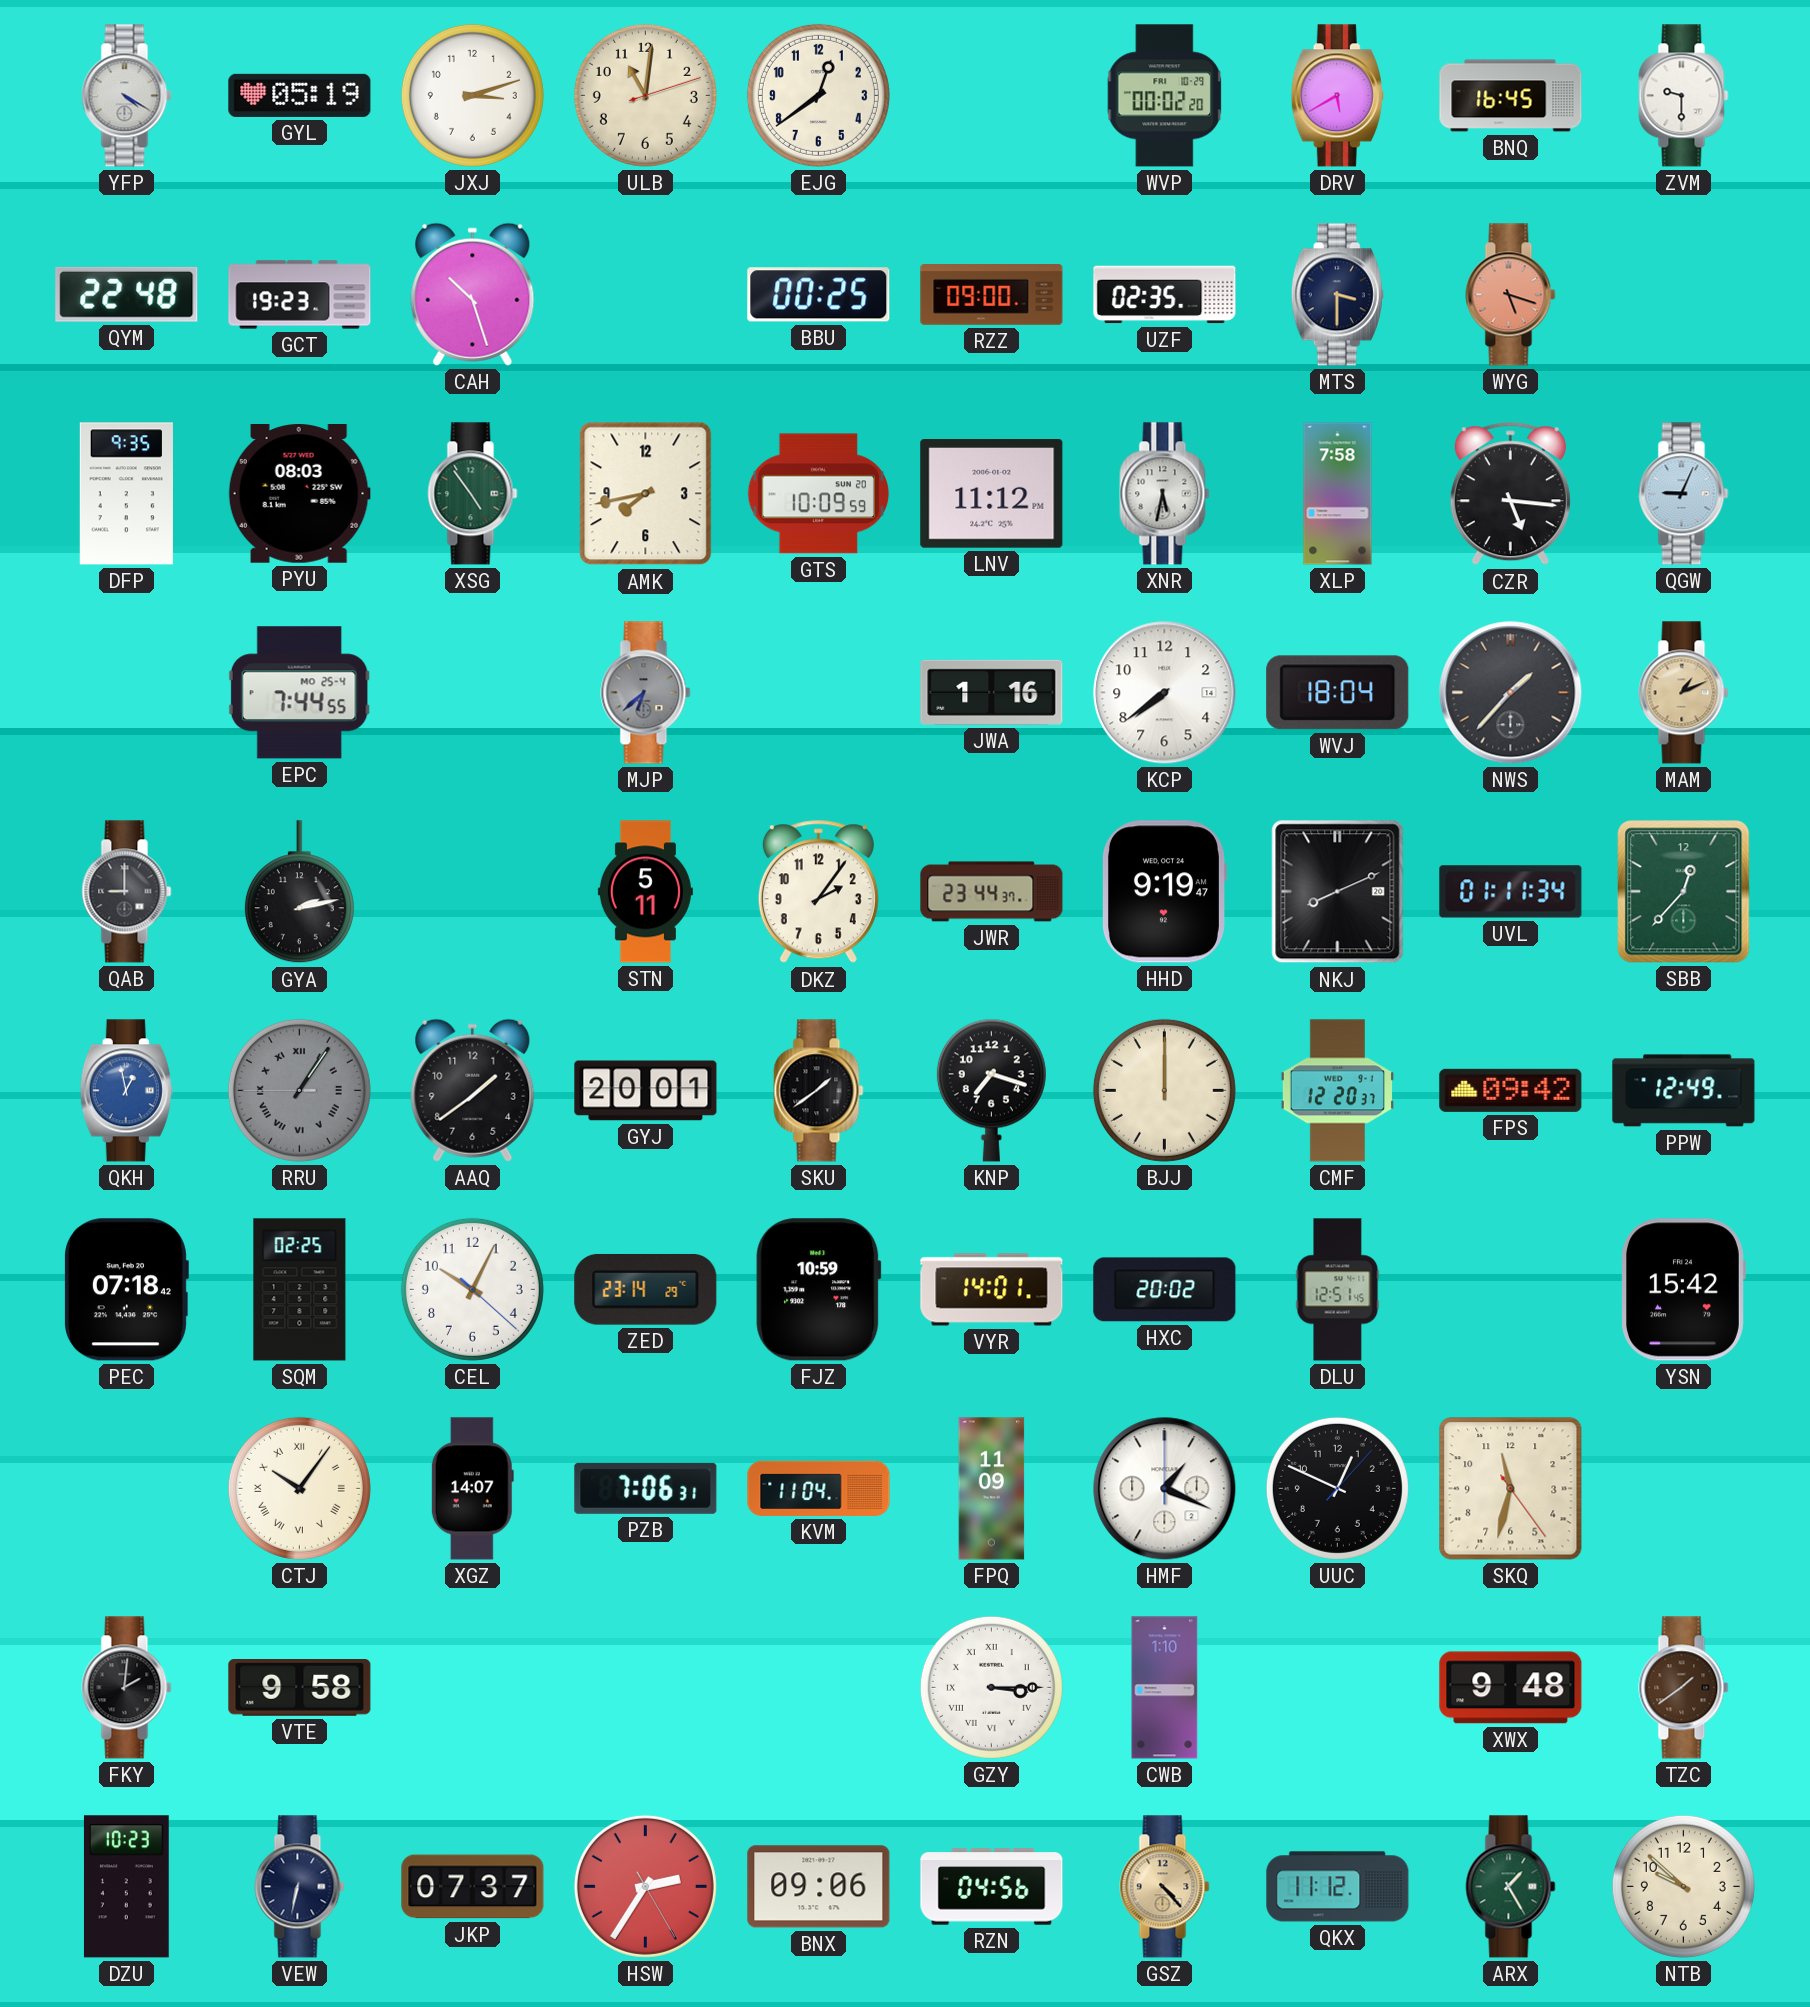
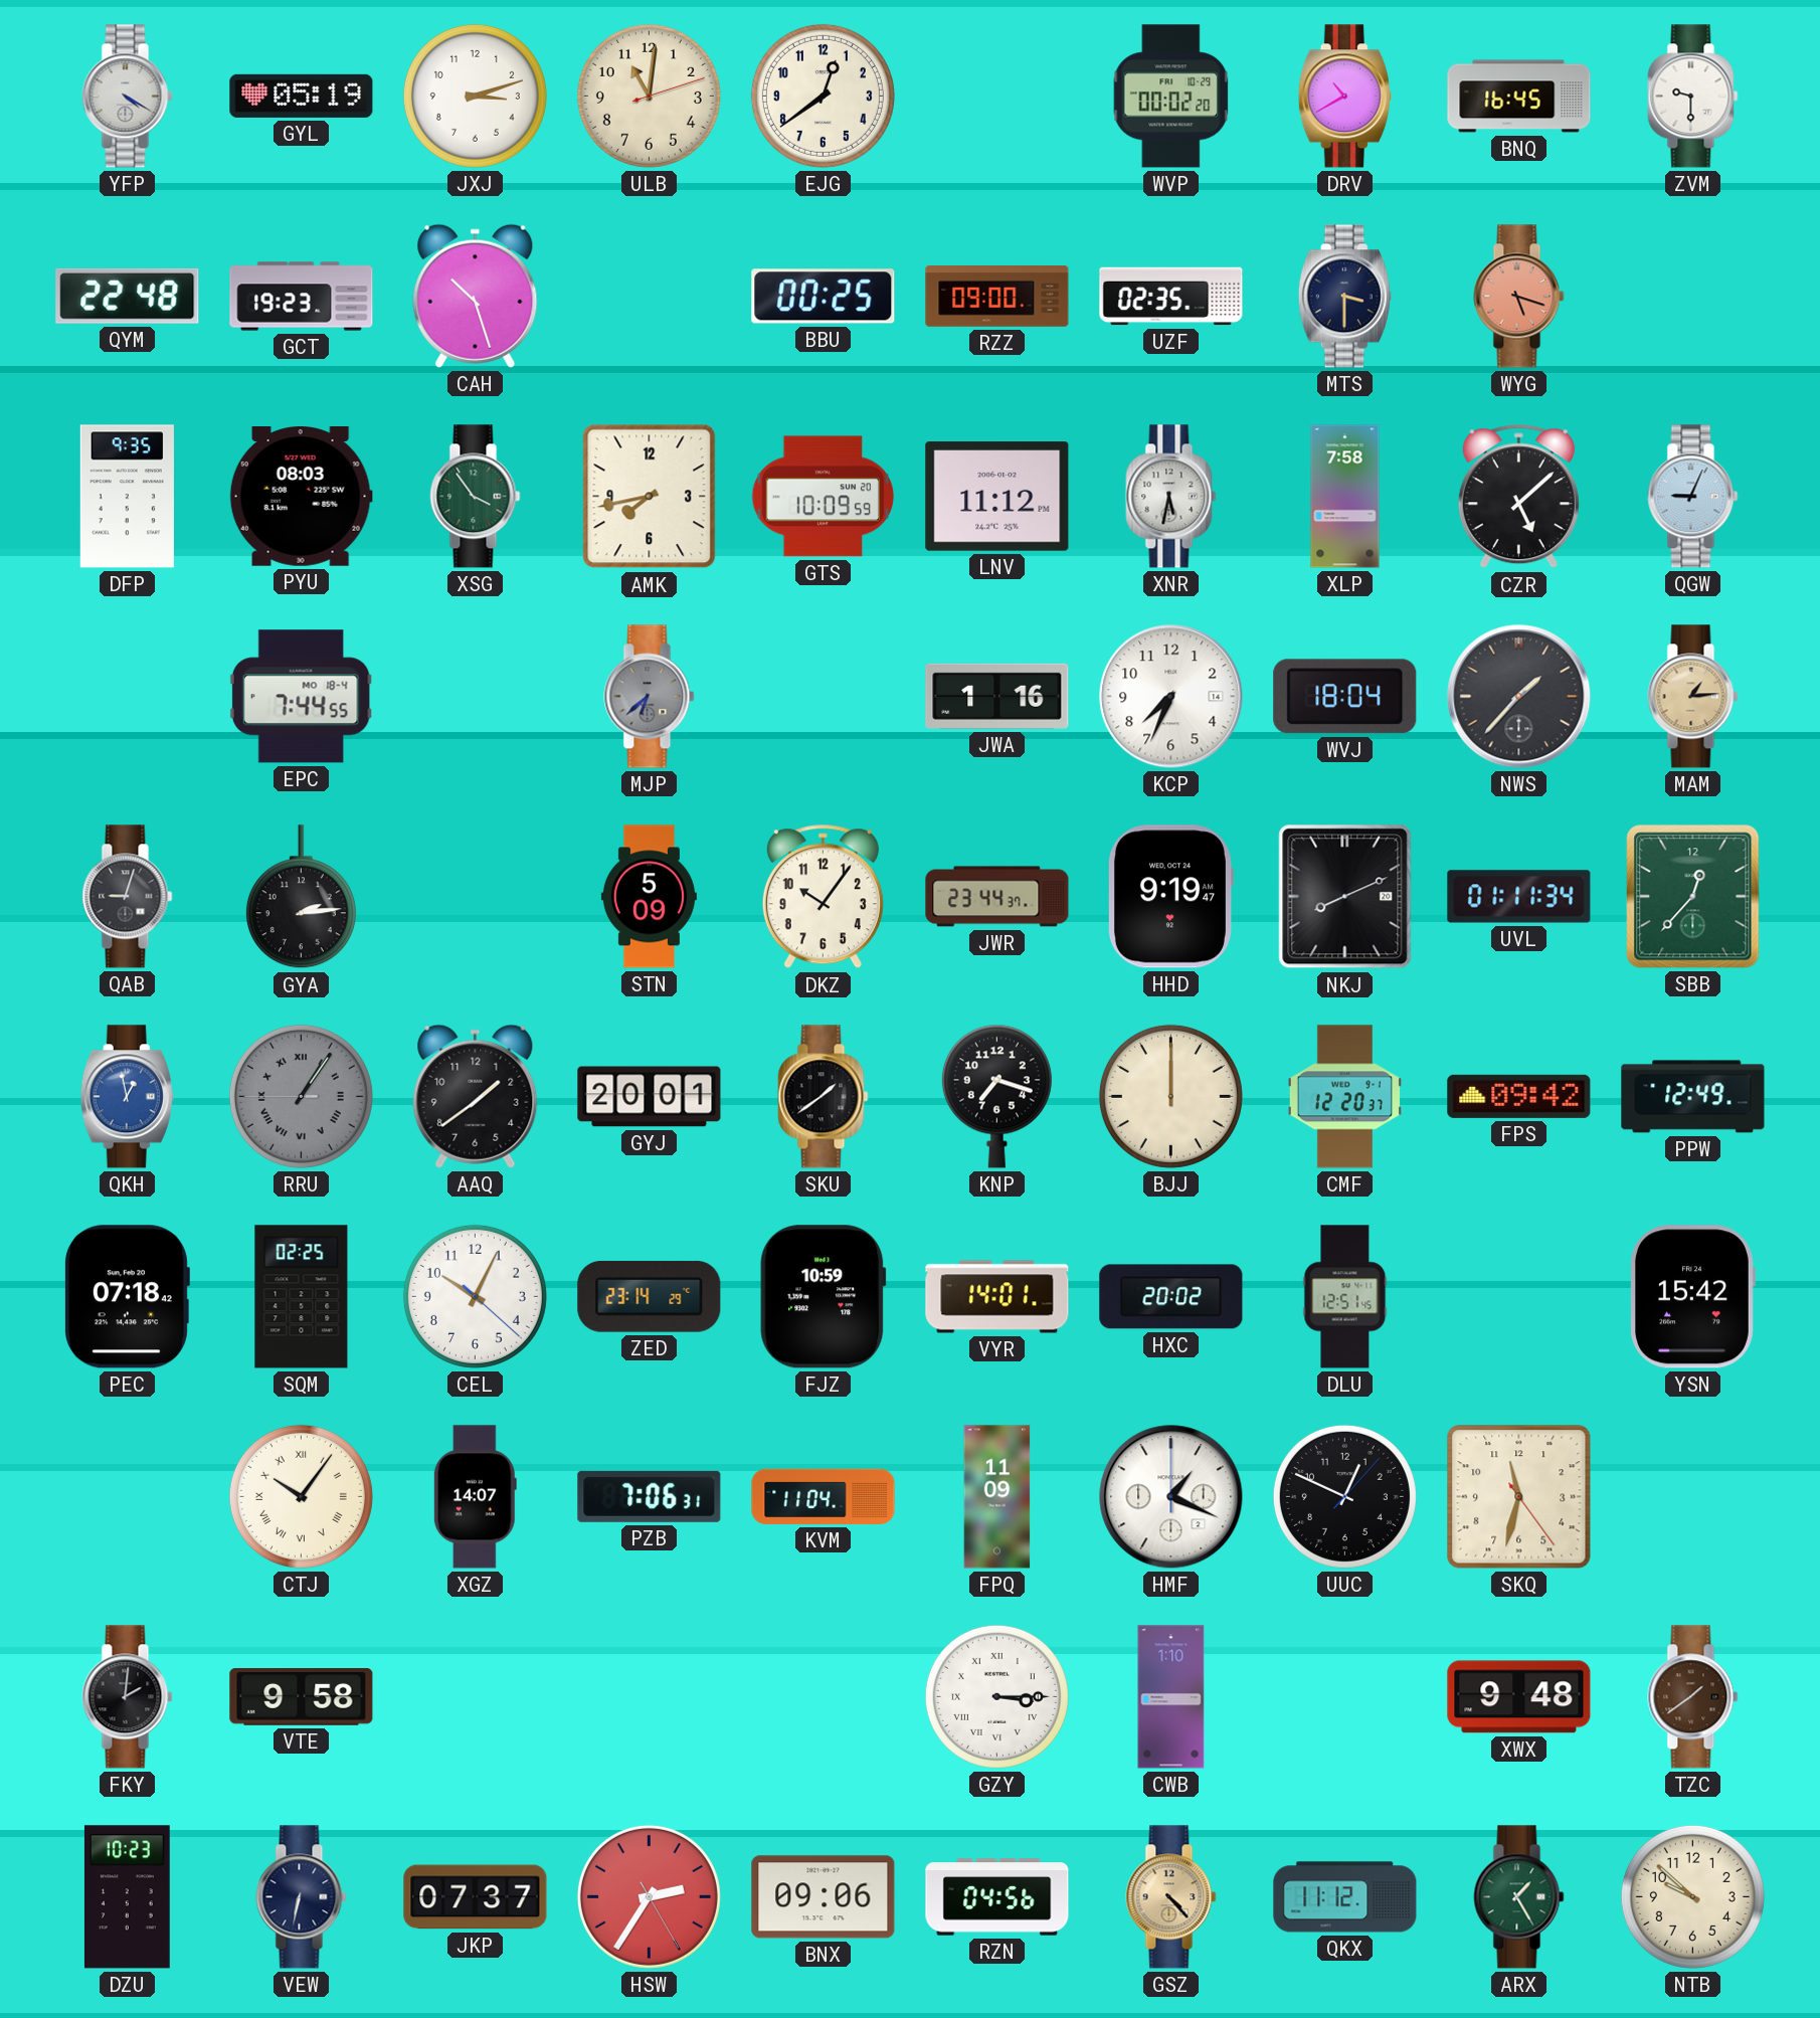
DRV: 5:40 -> 10:40 (1344, 97)
XSG: 4:54 -> 3:54 (476, 497)
CZR: 5:16 -> 5:08 (1518, 497)
EPC date: MO 25-4 -> MO 18-4 (301, 697)
KCP: 7:39 -> 7:34 (1171, 697)
MAM: 1:11 -> 1:14 (1693, 697)
QAB: 9:00 -> 9:03 (128, 897)
GYA: 2:13 -> 2:14 (301, 897)
STN: 5:11 -> 5:09 (649, 897)
DKZ: 2:06 -> 10:06 (823, 897)
